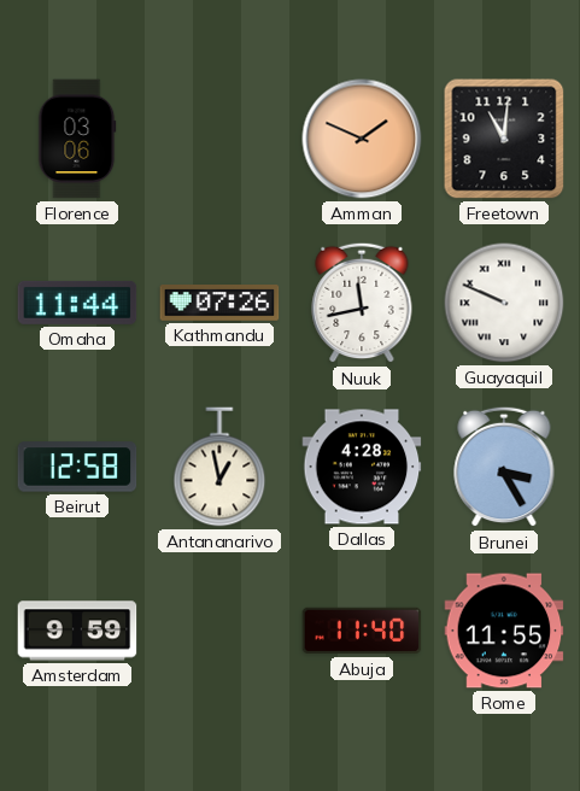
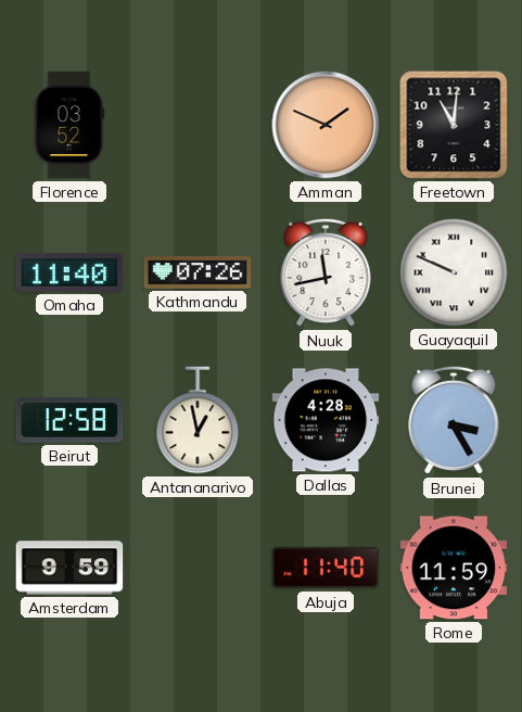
Florence: 03:06 -> 03:52 (69, 125)
Omaha: 11:44 -> 11:40 (69, 272)
Rome: 11:55 -> 11:59 (454, 568)
